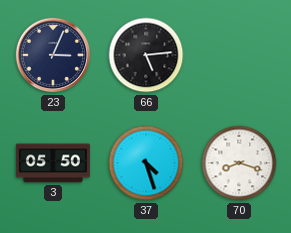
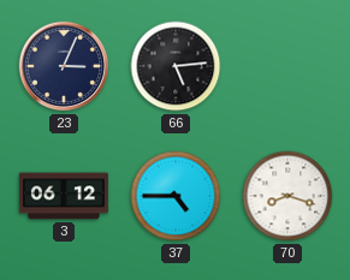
3: 05:50 -> 06:12 (64, 196)
37: 4:27 -> 4:45 (176, 196)
